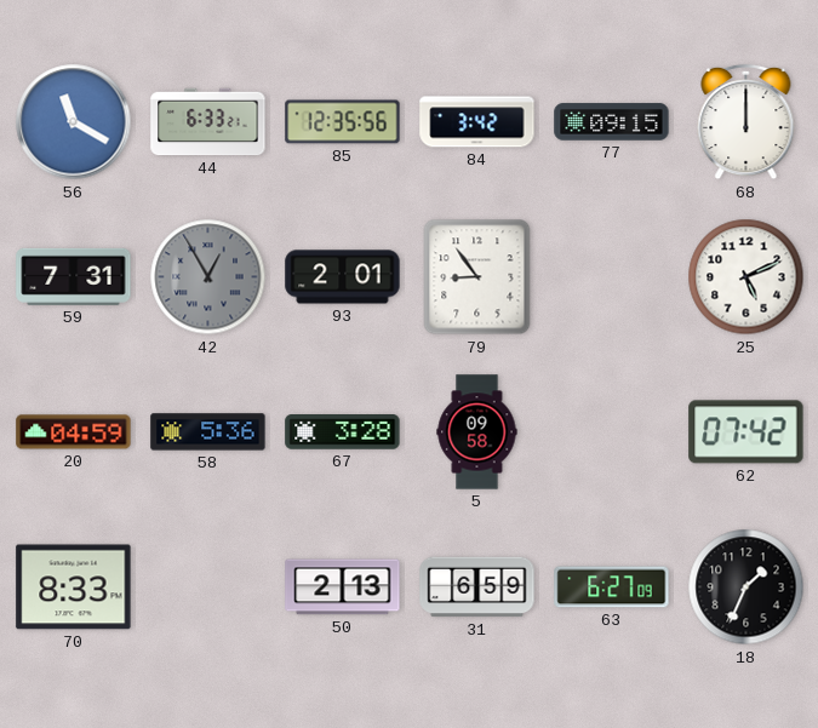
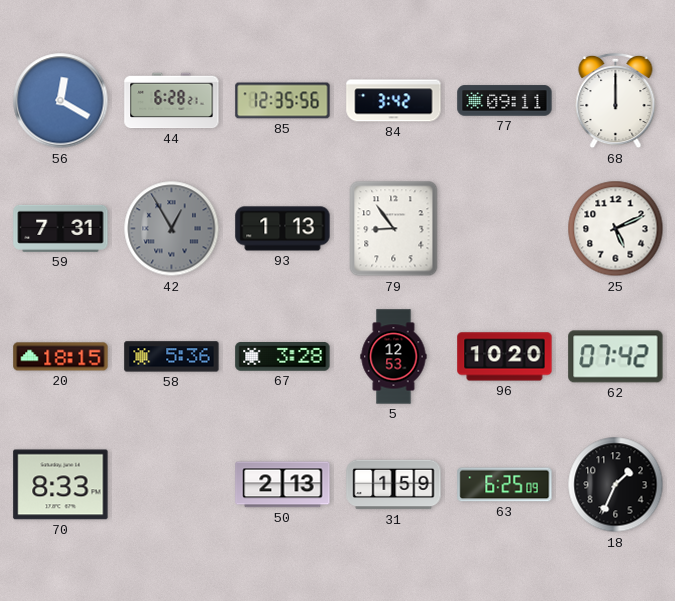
56: 11:20 -> 12:20 (61, 101)
44: 6:33 -> 6:28 (172, 101)
77: 09:15 -> 09:11 (505, 101)
93: 2:01 -> 1:13 (283, 229)
20: 04:59 -> 18:15 (61, 357)
5: 09:58 -> 12:53 (394, 357)
96: none -> 10:20 (505, 357)
31: 6:59 -> 1:59 (394, 485)
63: 6:27 -> 6:25 (505, 485)
